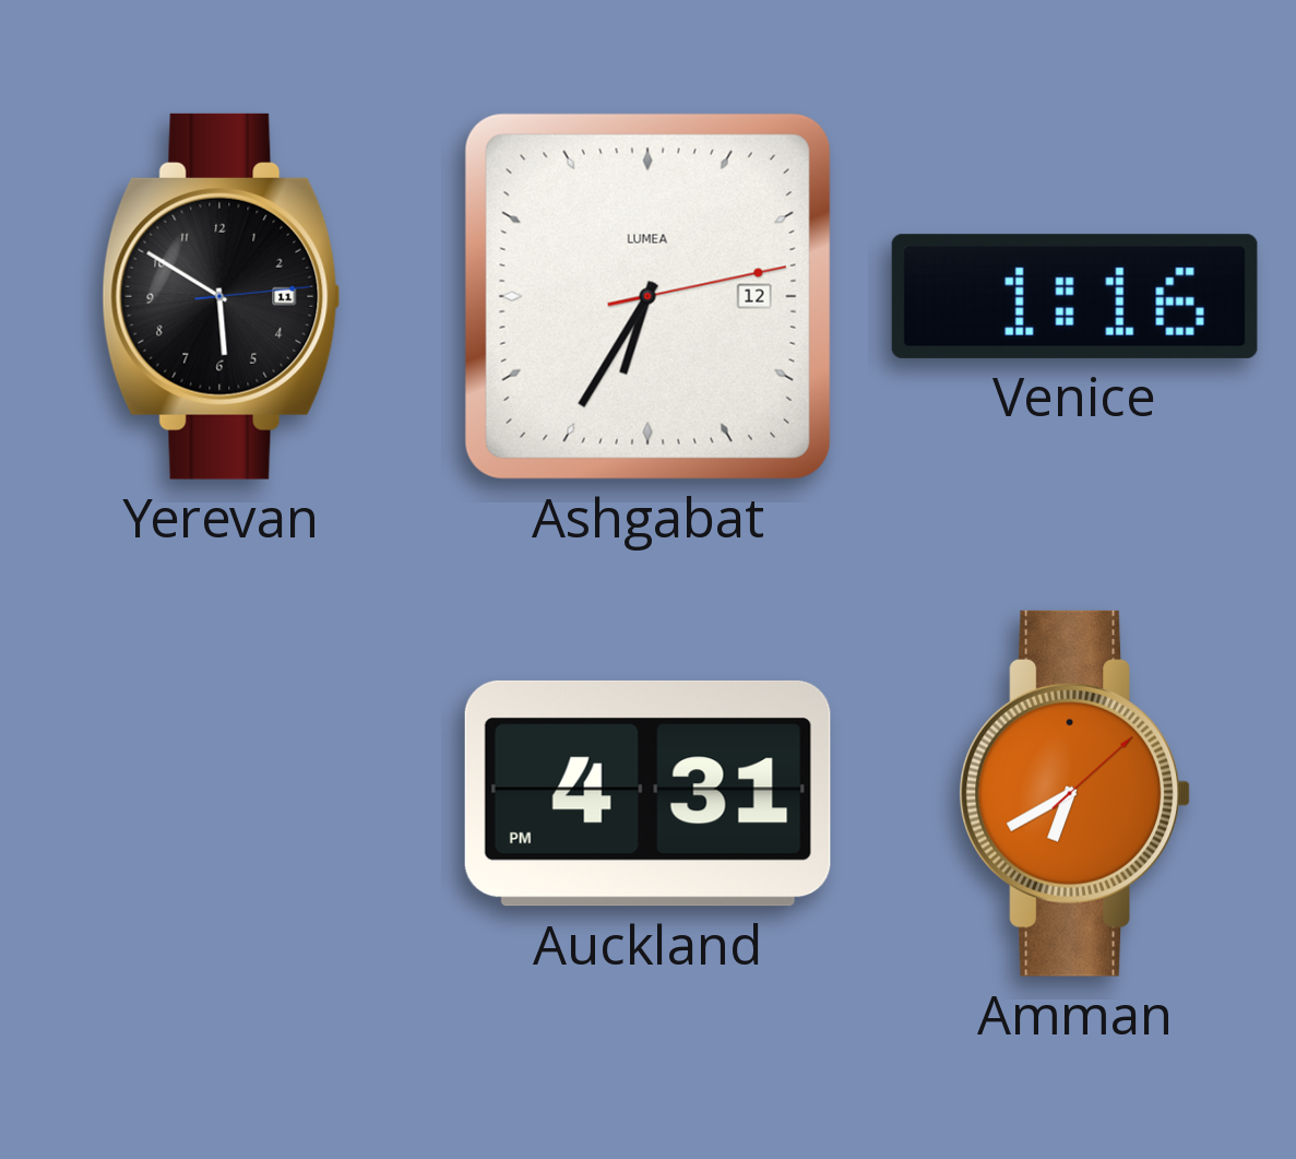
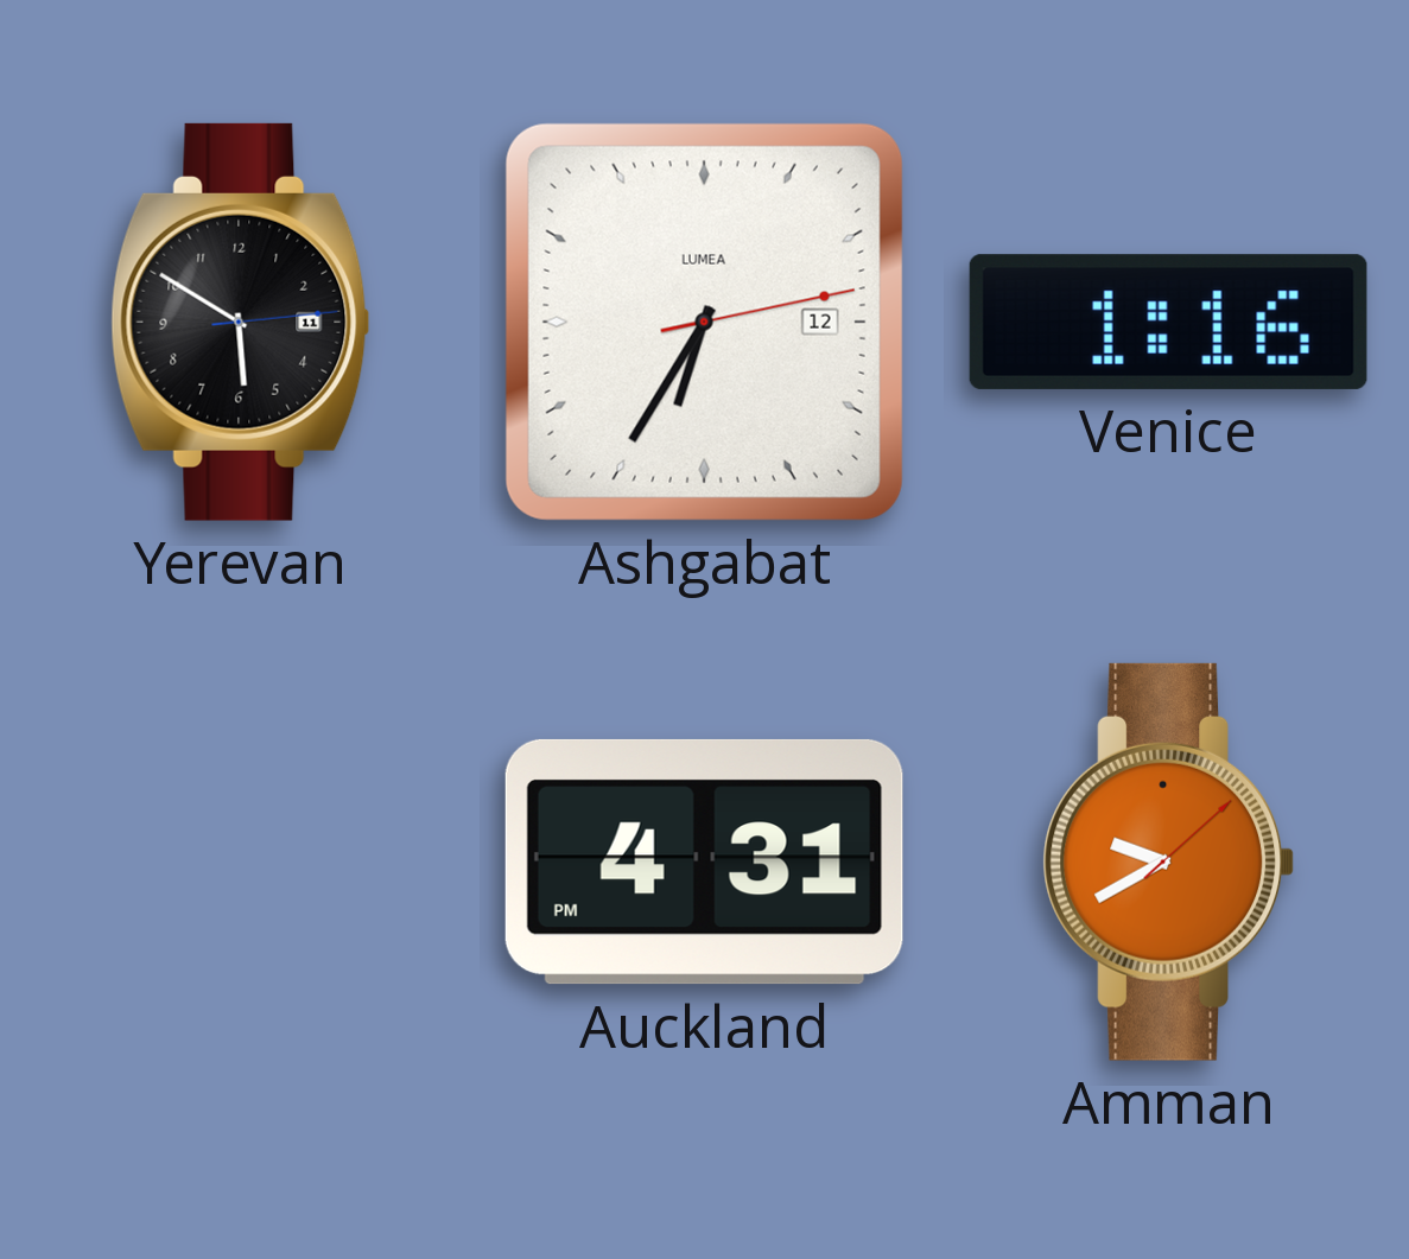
Amman: 6:40 -> 9:40 (1168, 861)
